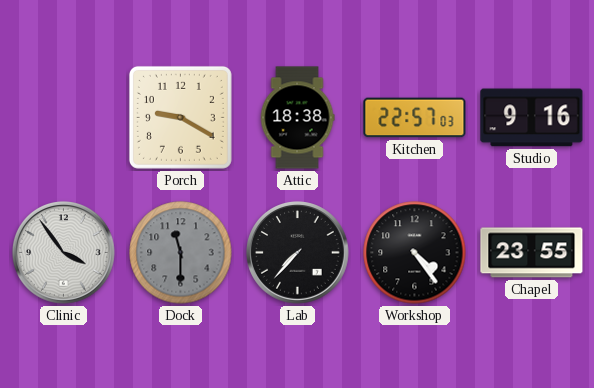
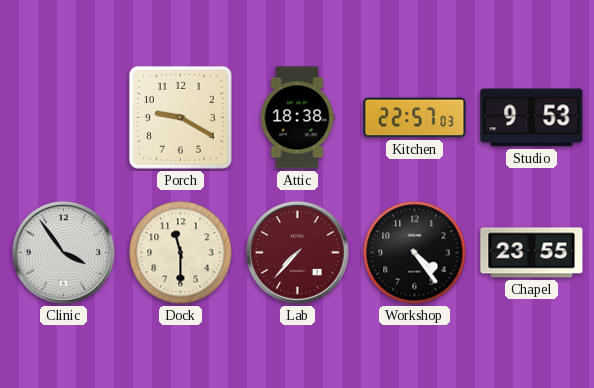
Studio: 9:16 -> 9:53 (532, 118)
Dock dial: grey -> cream (181, 253)
Lab dial: black -> burgundy (298, 253)
